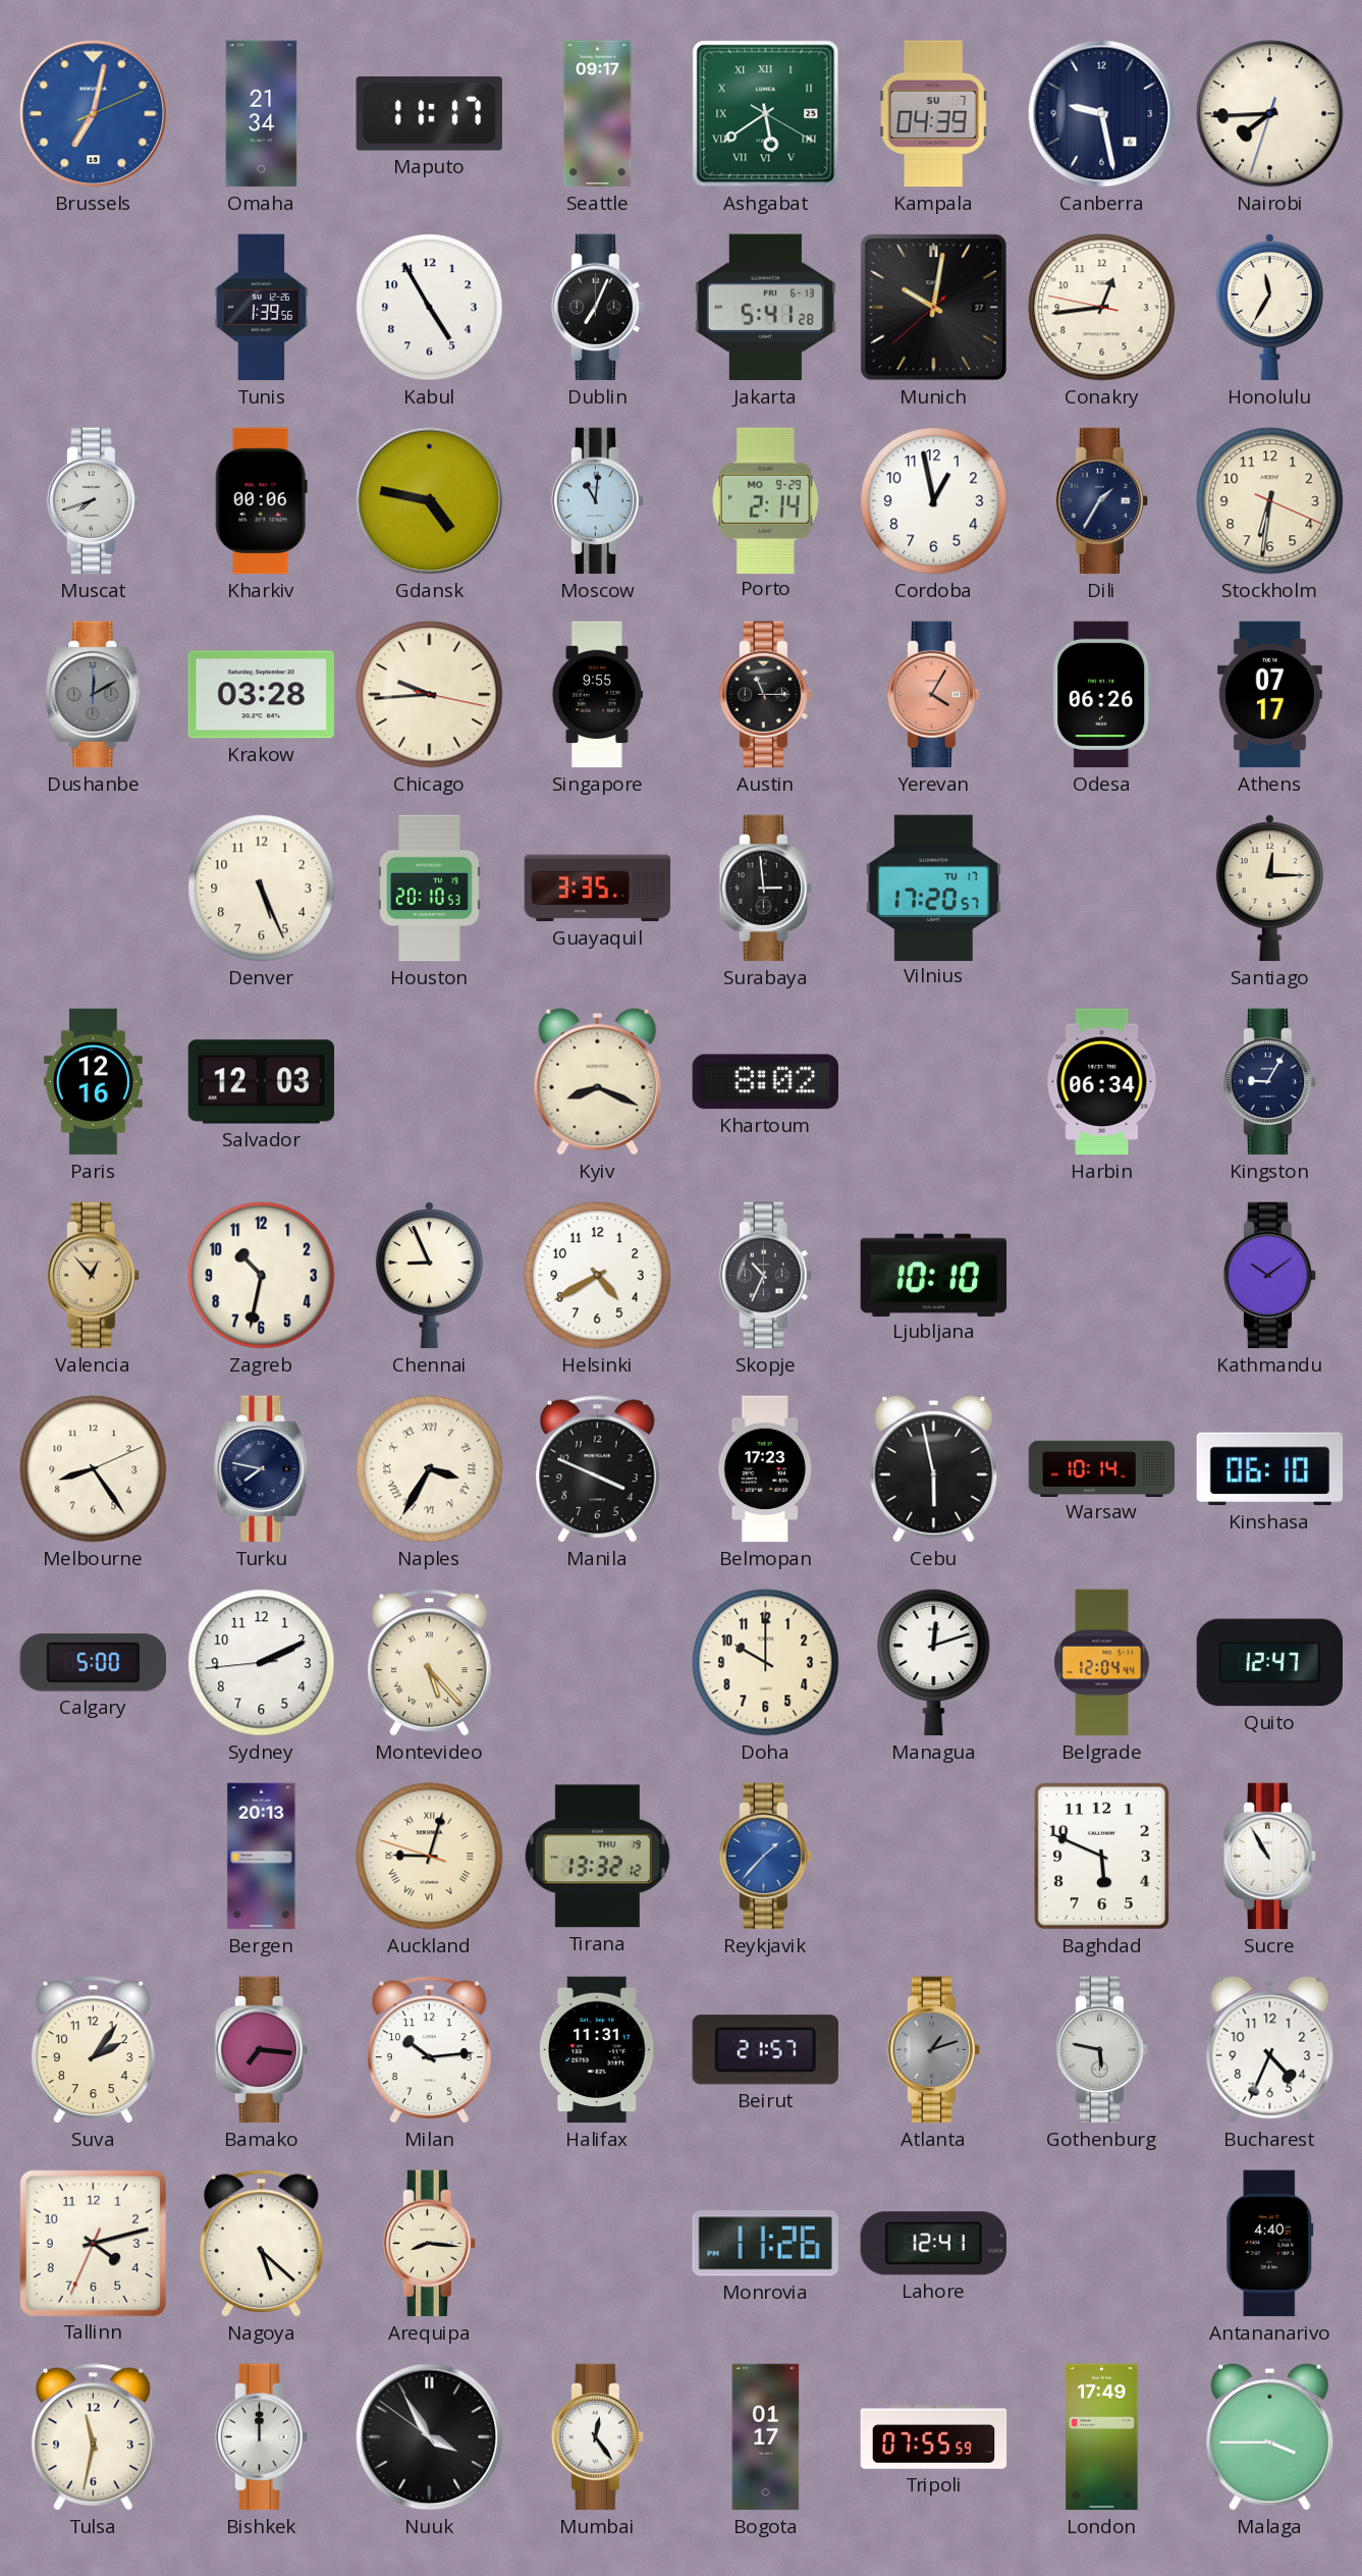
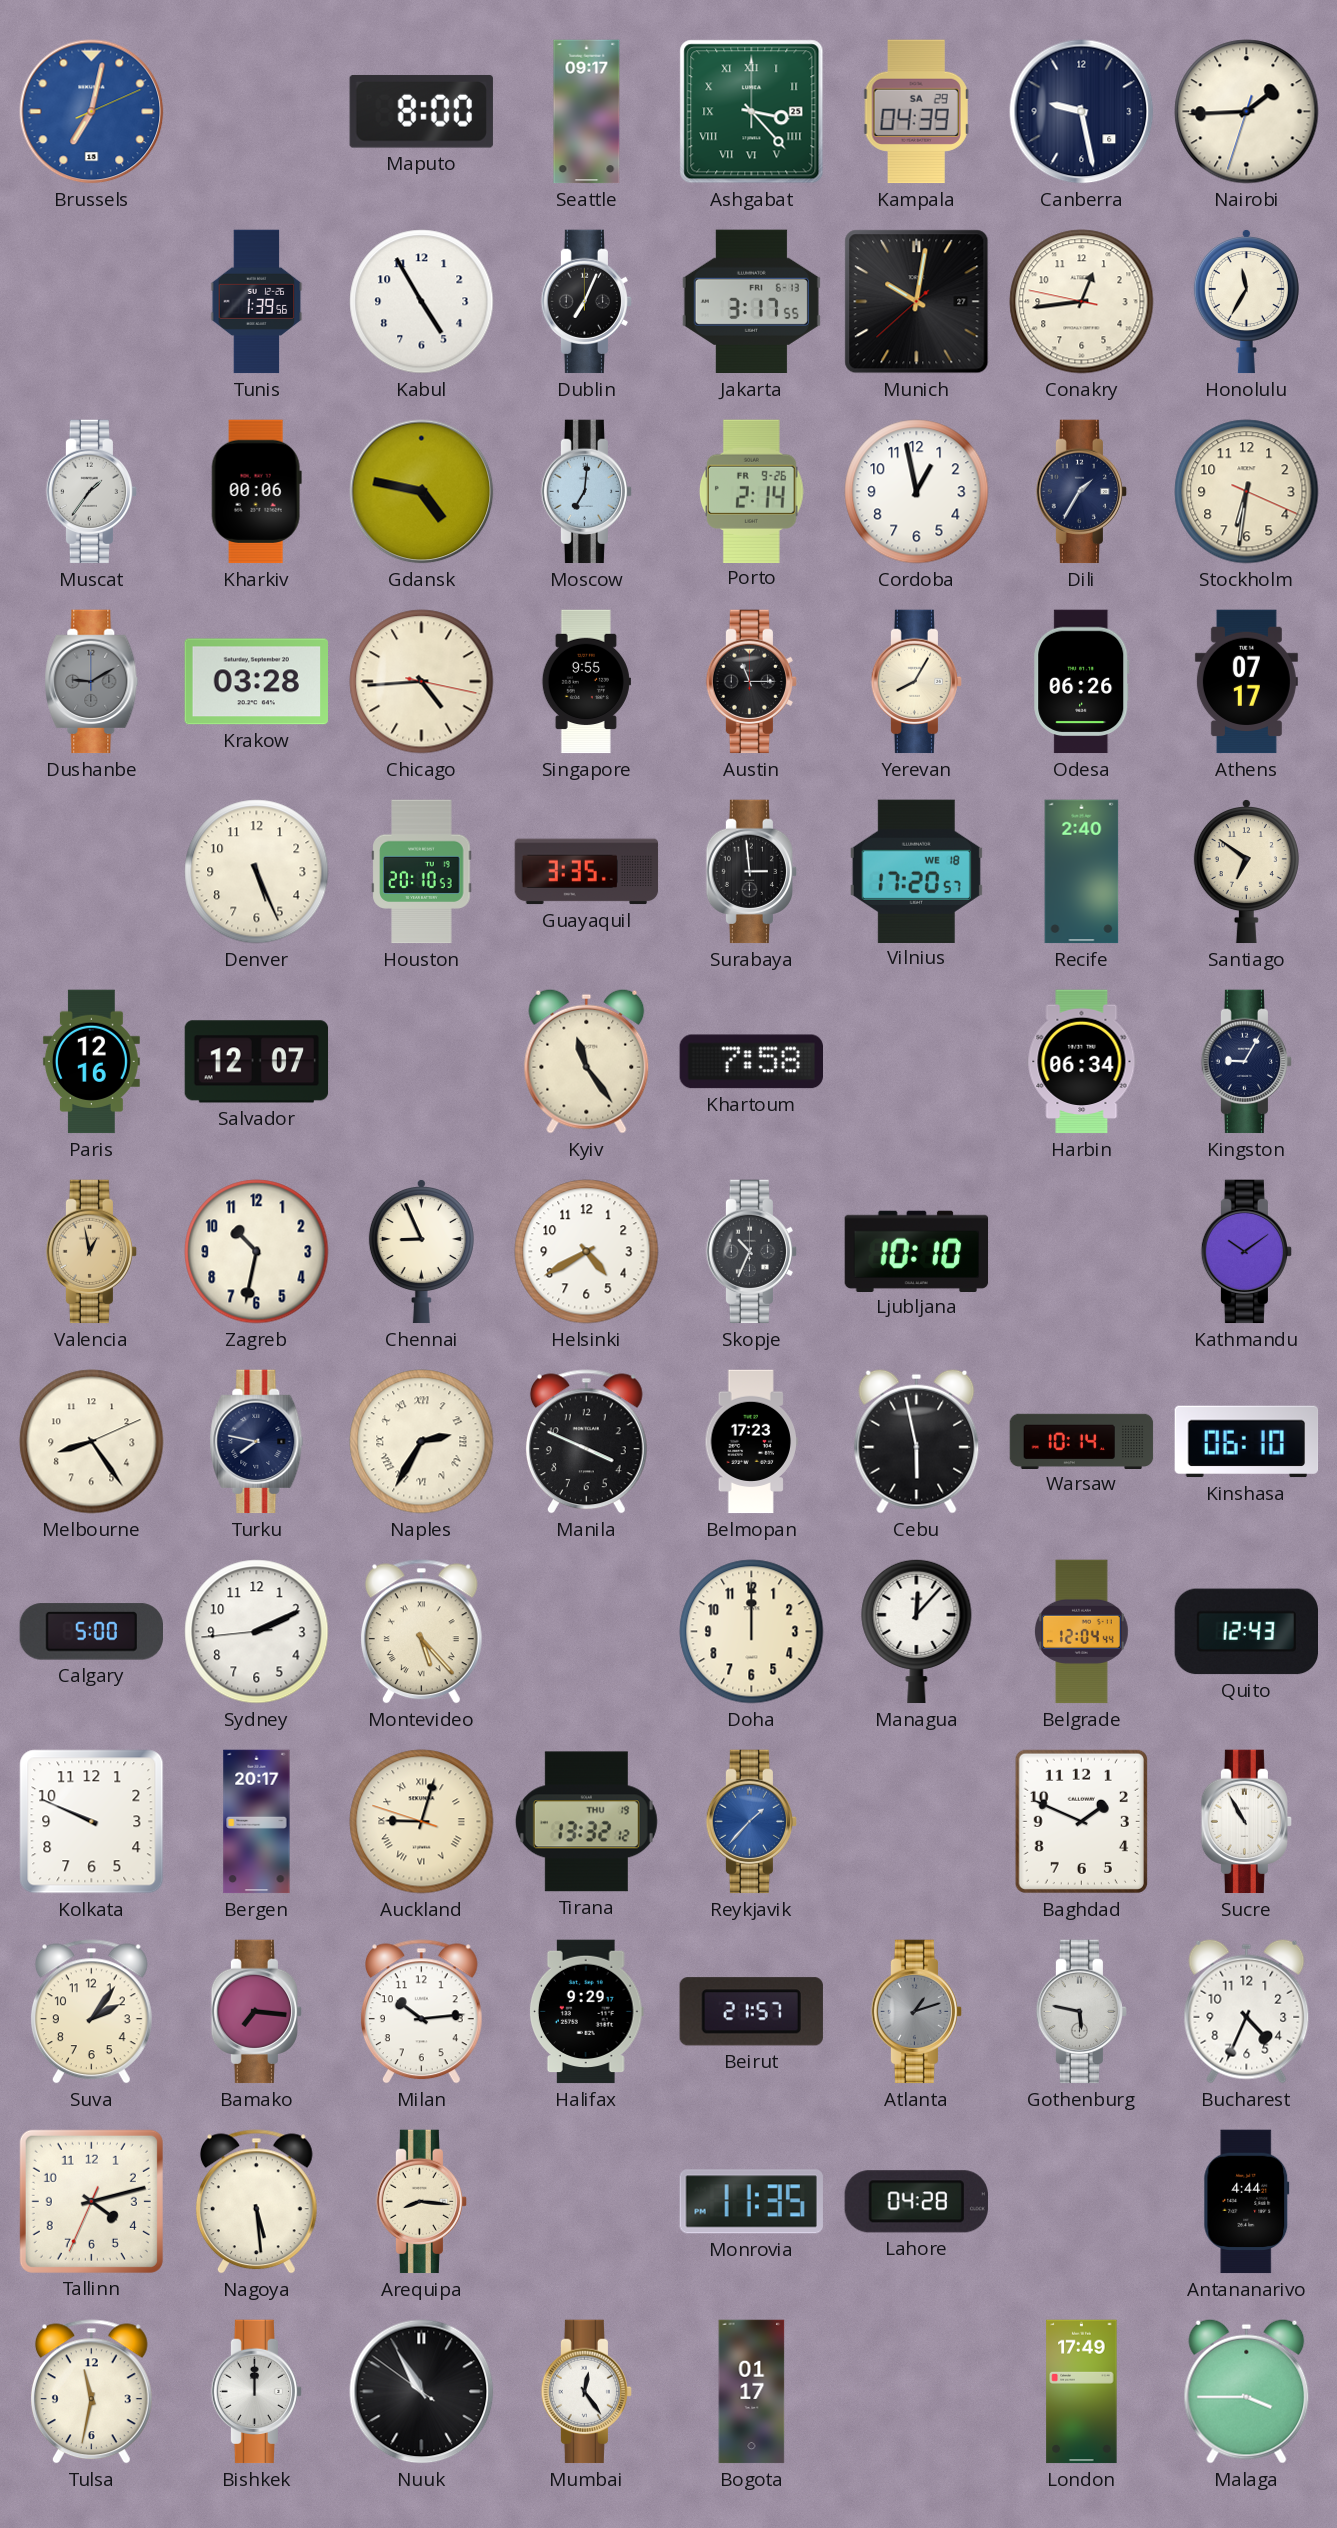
Omaha: 21:34 -> none (262, 114)
Maputo: 11:17 -> 8:00 (421, 111)
Ashgabat: 5:39 -> 3:23 (752, 112)
Kampala date: SU 7 -> SA 29 (916, 112)
Nairobi: 7:44 -> 1:44 (1247, 112)
Jakarta: 5:41 -> 3:17 (751, 302)
Muscat: 7:42 -> 1:36 (92, 492)
Moscow: 11:01 -> 7:01 (587, 492)
Porto date: MO 9-29 -> FR 9-26 (752, 491)
Dushanbe: 12:10 -> 9:10 (92, 682)
Chicago: 9:44 -> 4:44 (422, 682)
Yerevan: 4:05 -> 8:05 (917, 682)
Yerevan dial: salmon -> cream (917, 682)
Vilnius date: TU 17 -> WE 18 (916, 871)
Recife: none -> 2:40 (1082, 872)
Santiago: 12:15 -> 6:51 (1246, 871)
Salvador: 12:03 -> 12:07 (257, 1062)
Kyiv: 8:19 -> 11:24 (587, 1061)
Khartoum: 8:02 -> 7:58 (751, 1062)
Valencia: 12:53 -> 12:58 (92, 1252)
Naples: 3:35 -> 2:35 (422, 1442)
Doha: 10:00 -> 12:00 (752, 1632)
Managua: 12:12 -> 12:07 (917, 1631)
Quito: 12:47 -> 12:43 (1246, 1632)
Kolkata: none -> 9:49 (92, 1822)
Bergen: 20:13 -> 20:17 (257, 1822)
Baghdad: 5:49 -> 1:49 (1081, 1821)
Halifax: 11:31 -> 9:29 (586, 2012)
Nagoya: 5:22 -> 5:29 (256, 2202)
Monrovia: 11:26 -> 11:35 (751, 2202)
Lahore: 12:41 -> 04:28 (916, 2202)
Antananarivo: 4:40 -> 4:44 (1247, 2202)
Nuuk: 3:54 -> 10:54 (422, 2392)
Tripoli: 07:55 -> none (934, 2437)
